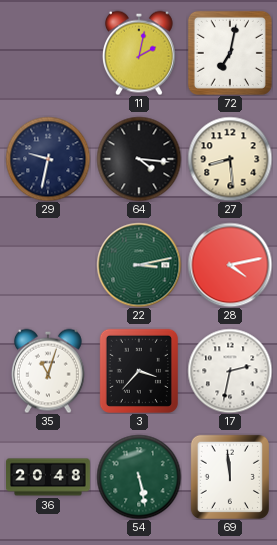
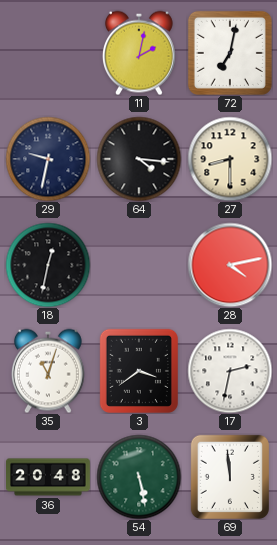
27: 8:29 -> 8:30 (230, 159)
18: none -> 12:32 (48, 265)
22: 3:13 -> none (139, 265)
3: 3:37 -> 3:39 (139, 371)
